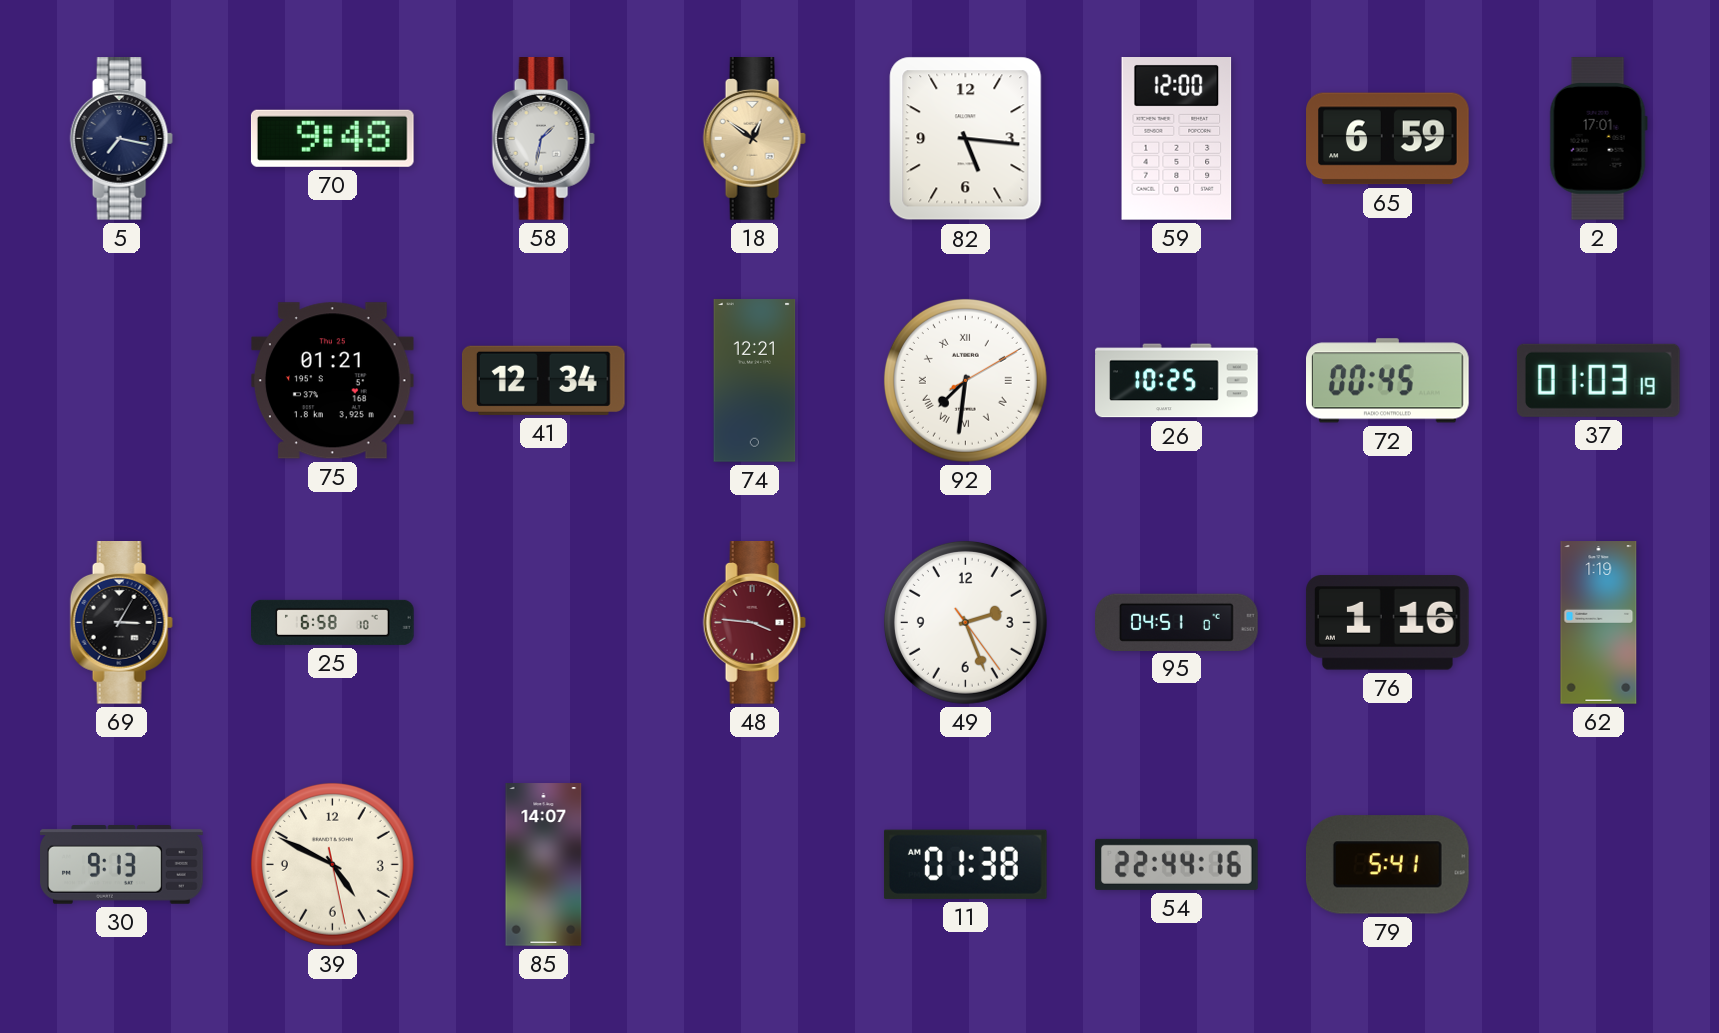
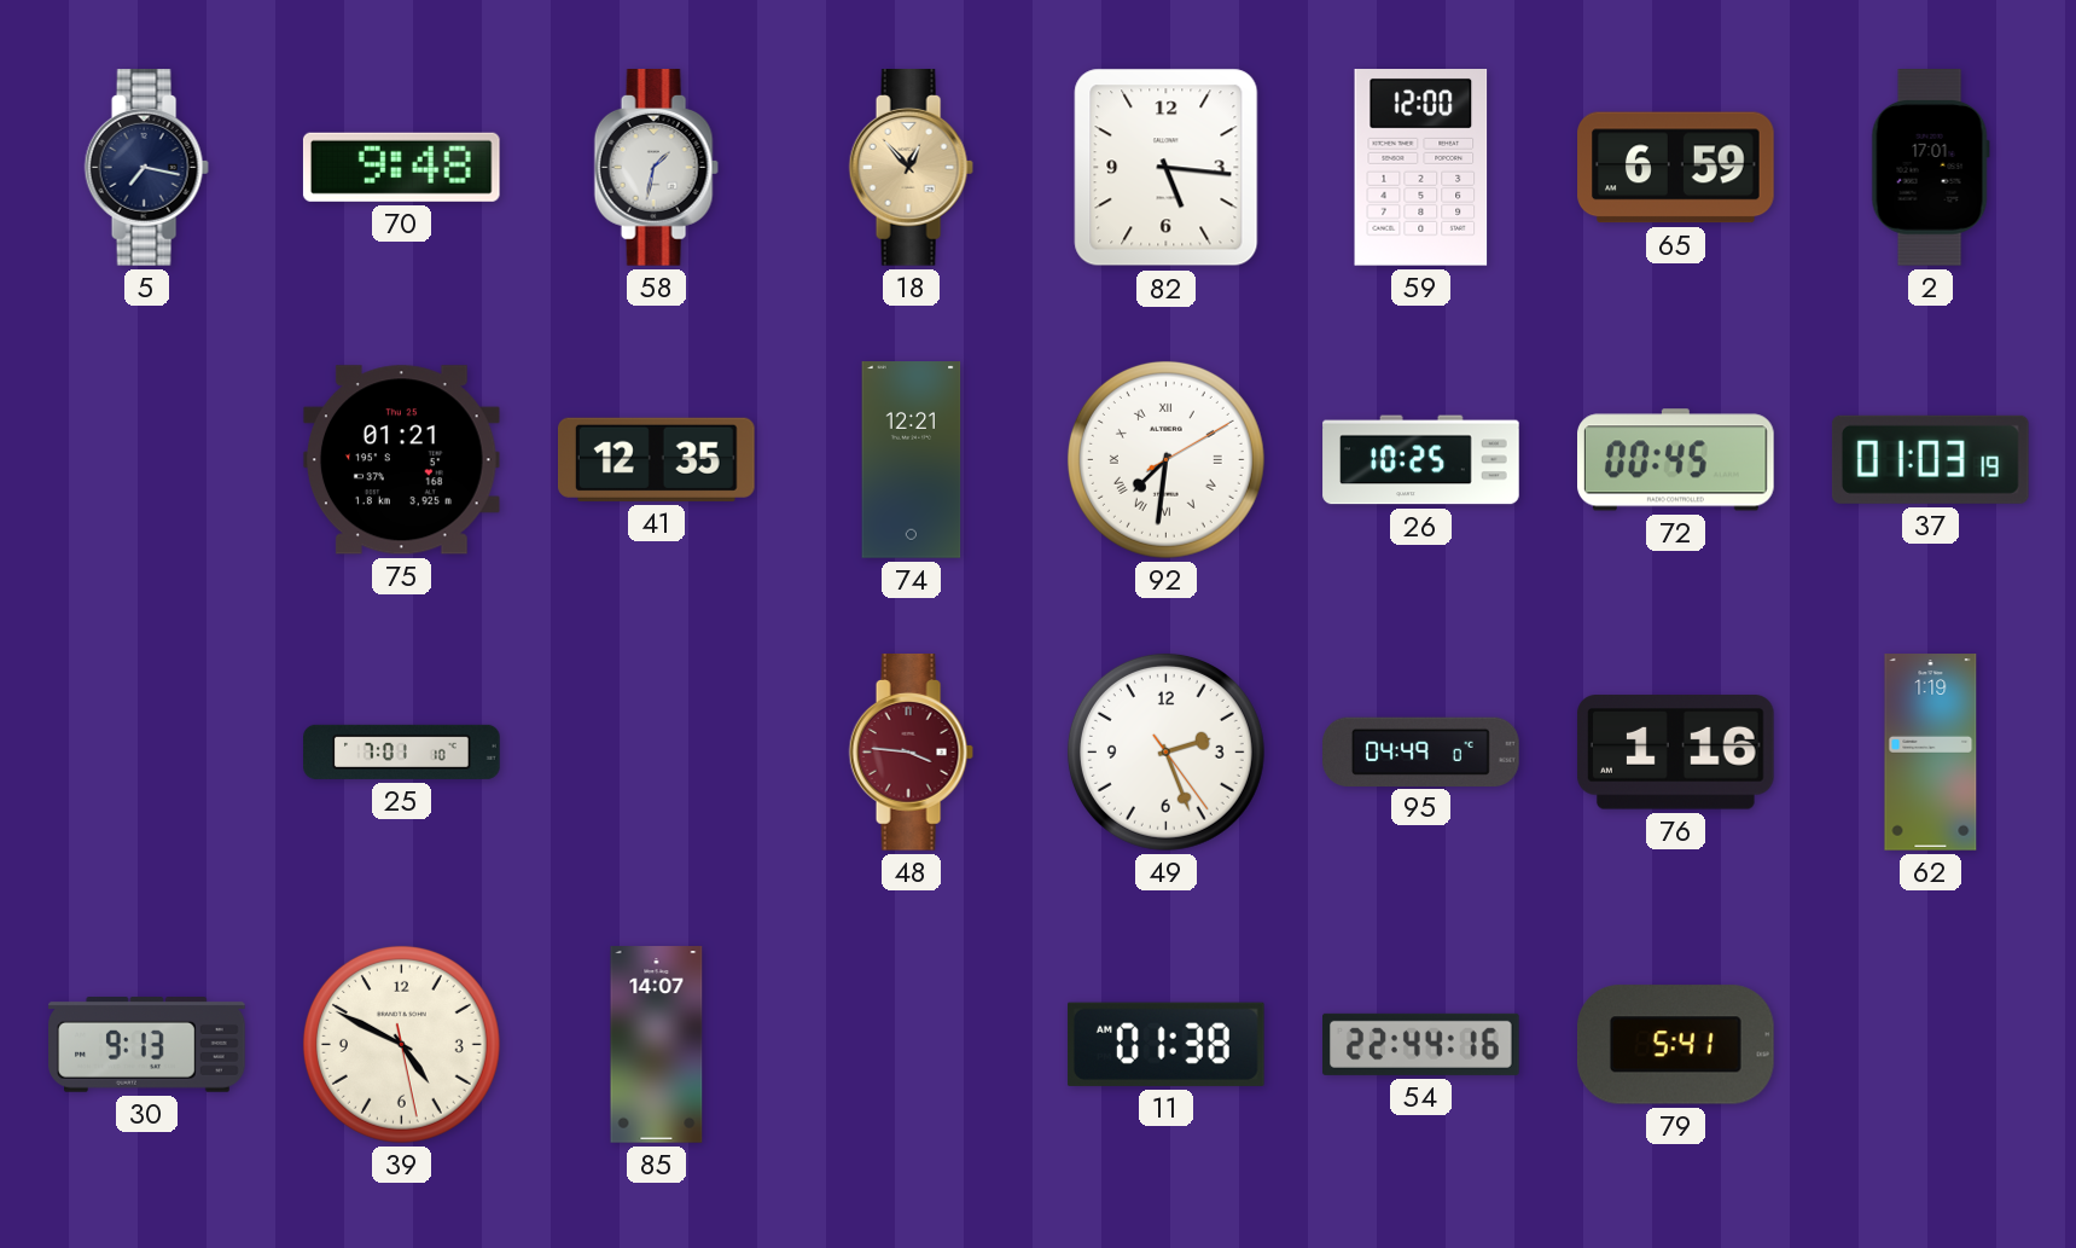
18: 12:51 -> 12:53 (911, 168)
41: 12:34 -> 12:35 (657, 459)
69: 3:05 -> none (121, 623)
25: 6:58 -> 7:01 (402, 751)
95: 04:51 -> 04:49 (1421, 751)
